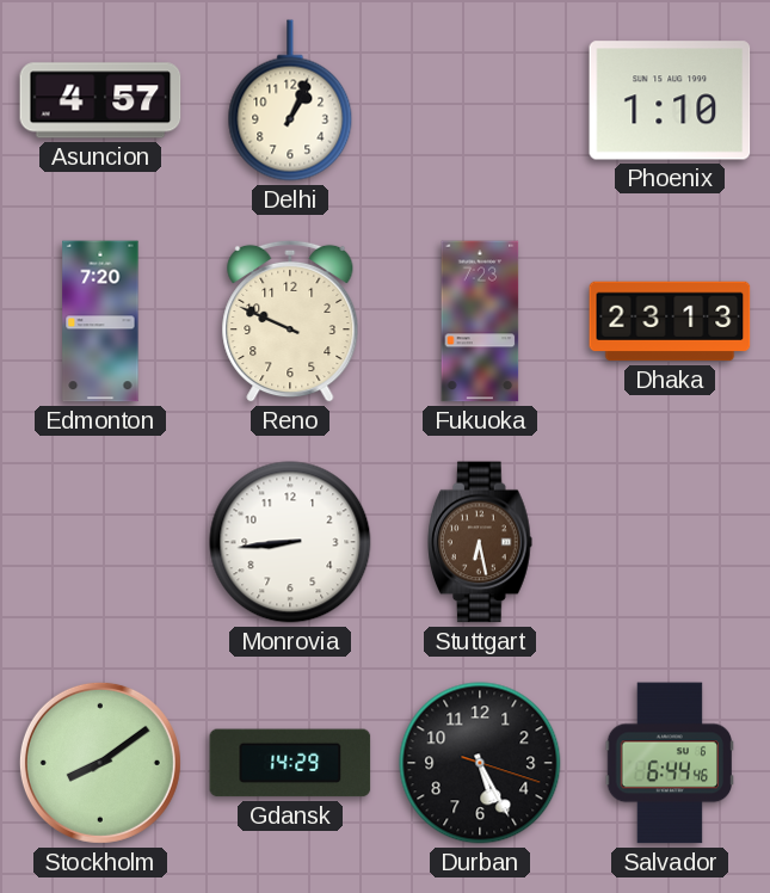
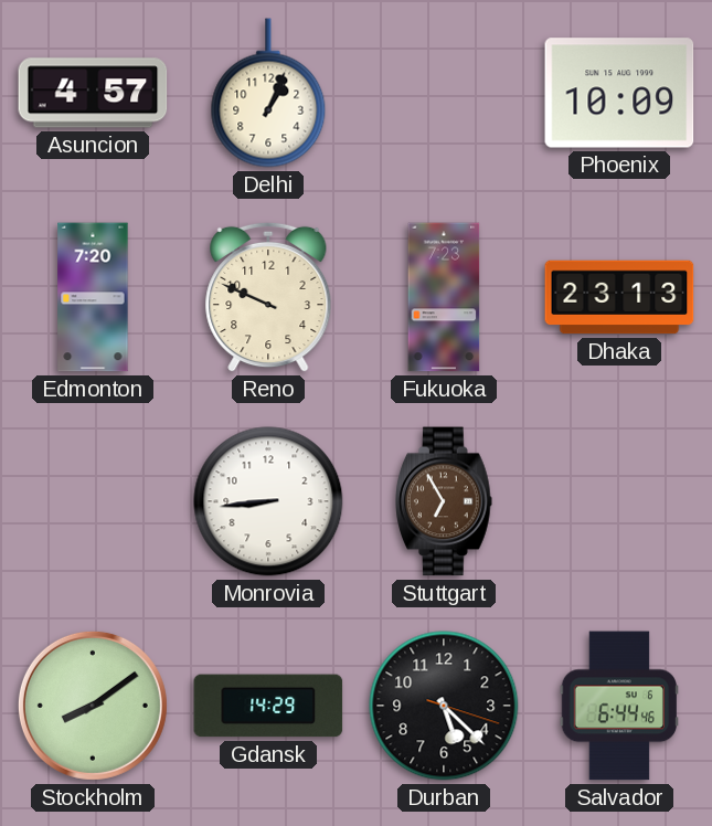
Phoenix: 1:10 -> 10:09 (619, 93)
Stuttgart: 6:28 -> 6:55 (445, 501)
Durban: 5:25 -> 5:22 (444, 706)
